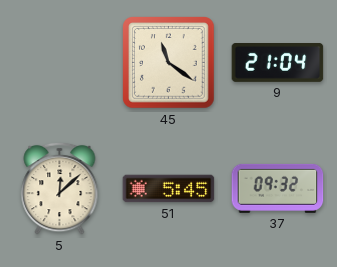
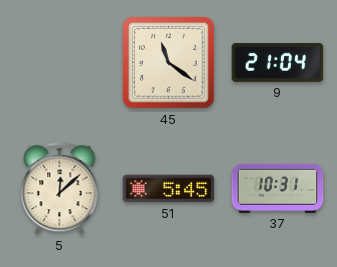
37: 09:32 -> 10:31 (278, 188)
